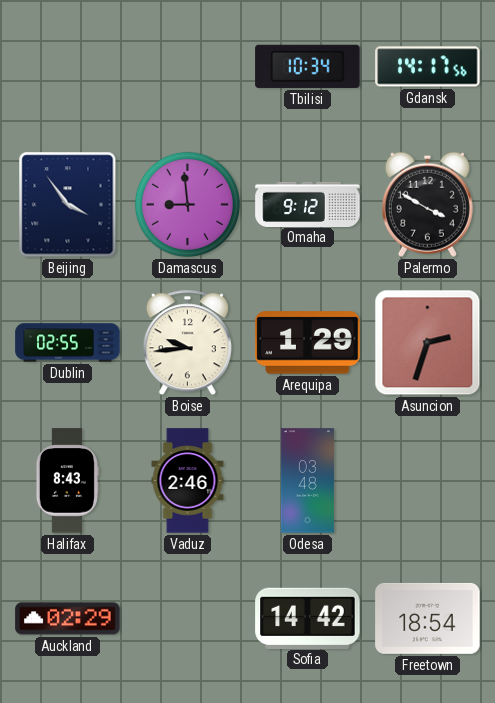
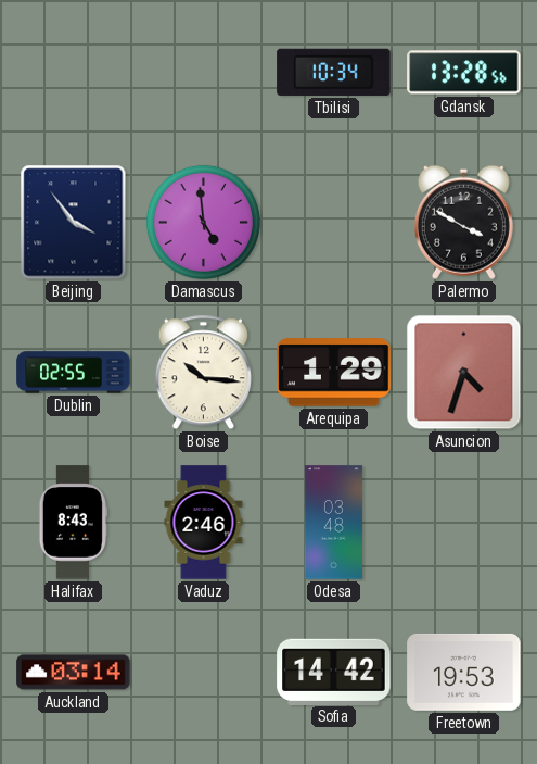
Gdansk: 14:17 -> 13:28 (464, 73)
Damascus: 8:59 -> 4:59 (203, 222)
Omaha: 9:12 -> none (308, 204)
Boise: 9:44 -> 10:16 (203, 373)
Asuncion: 2:33 -> 4:33 (464, 373)
Auckland: 02:29 -> 03:14 (74, 673)
Freetown: 18:54 -> 19:53 (464, 672)
